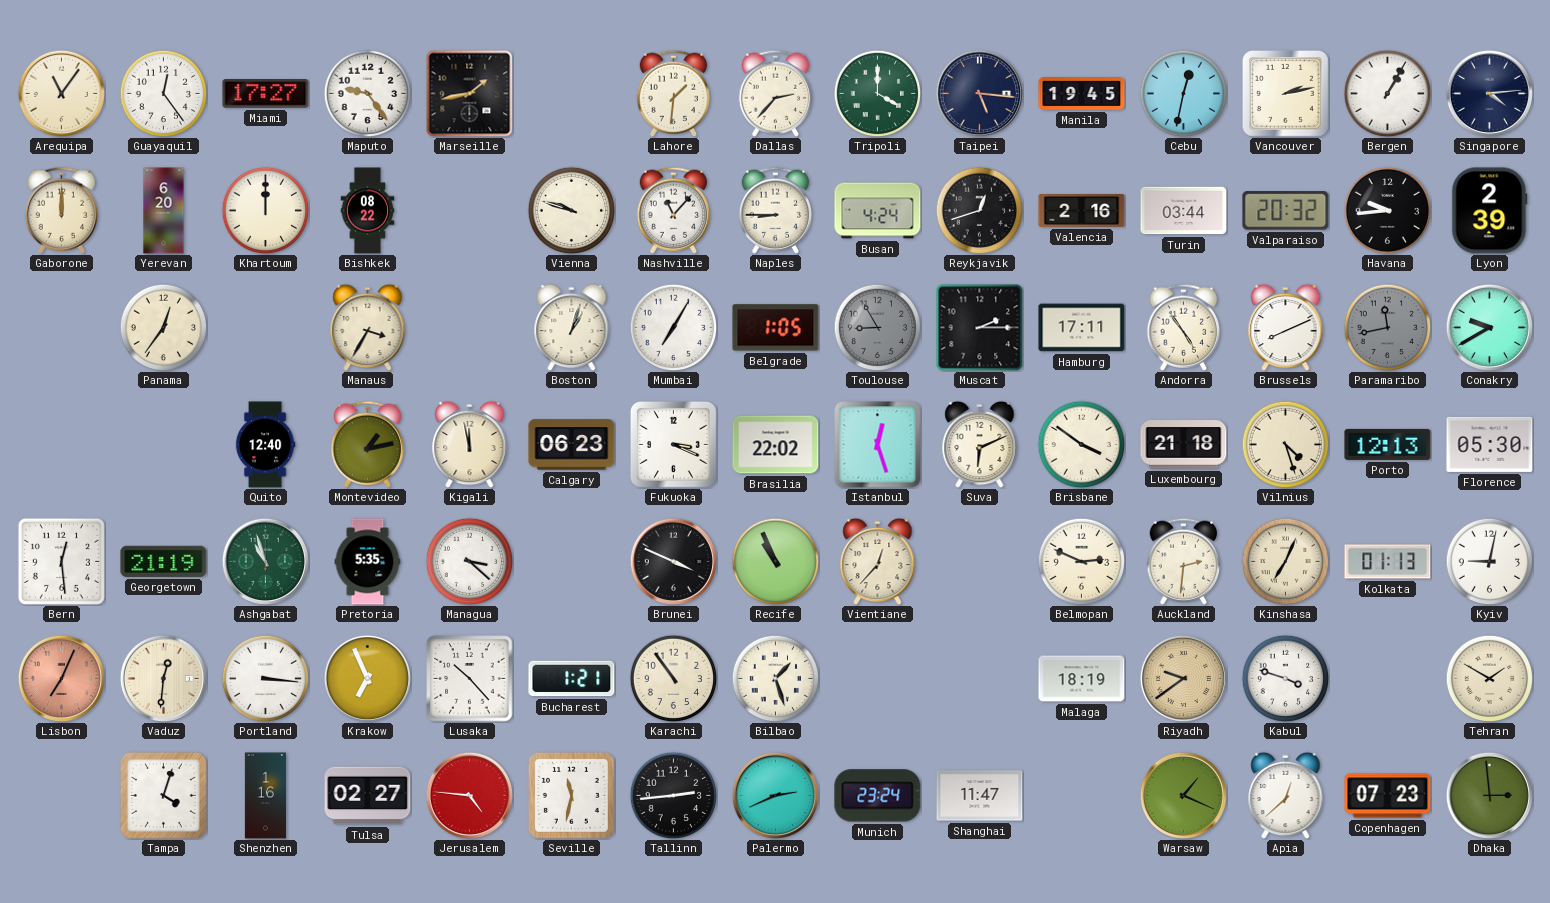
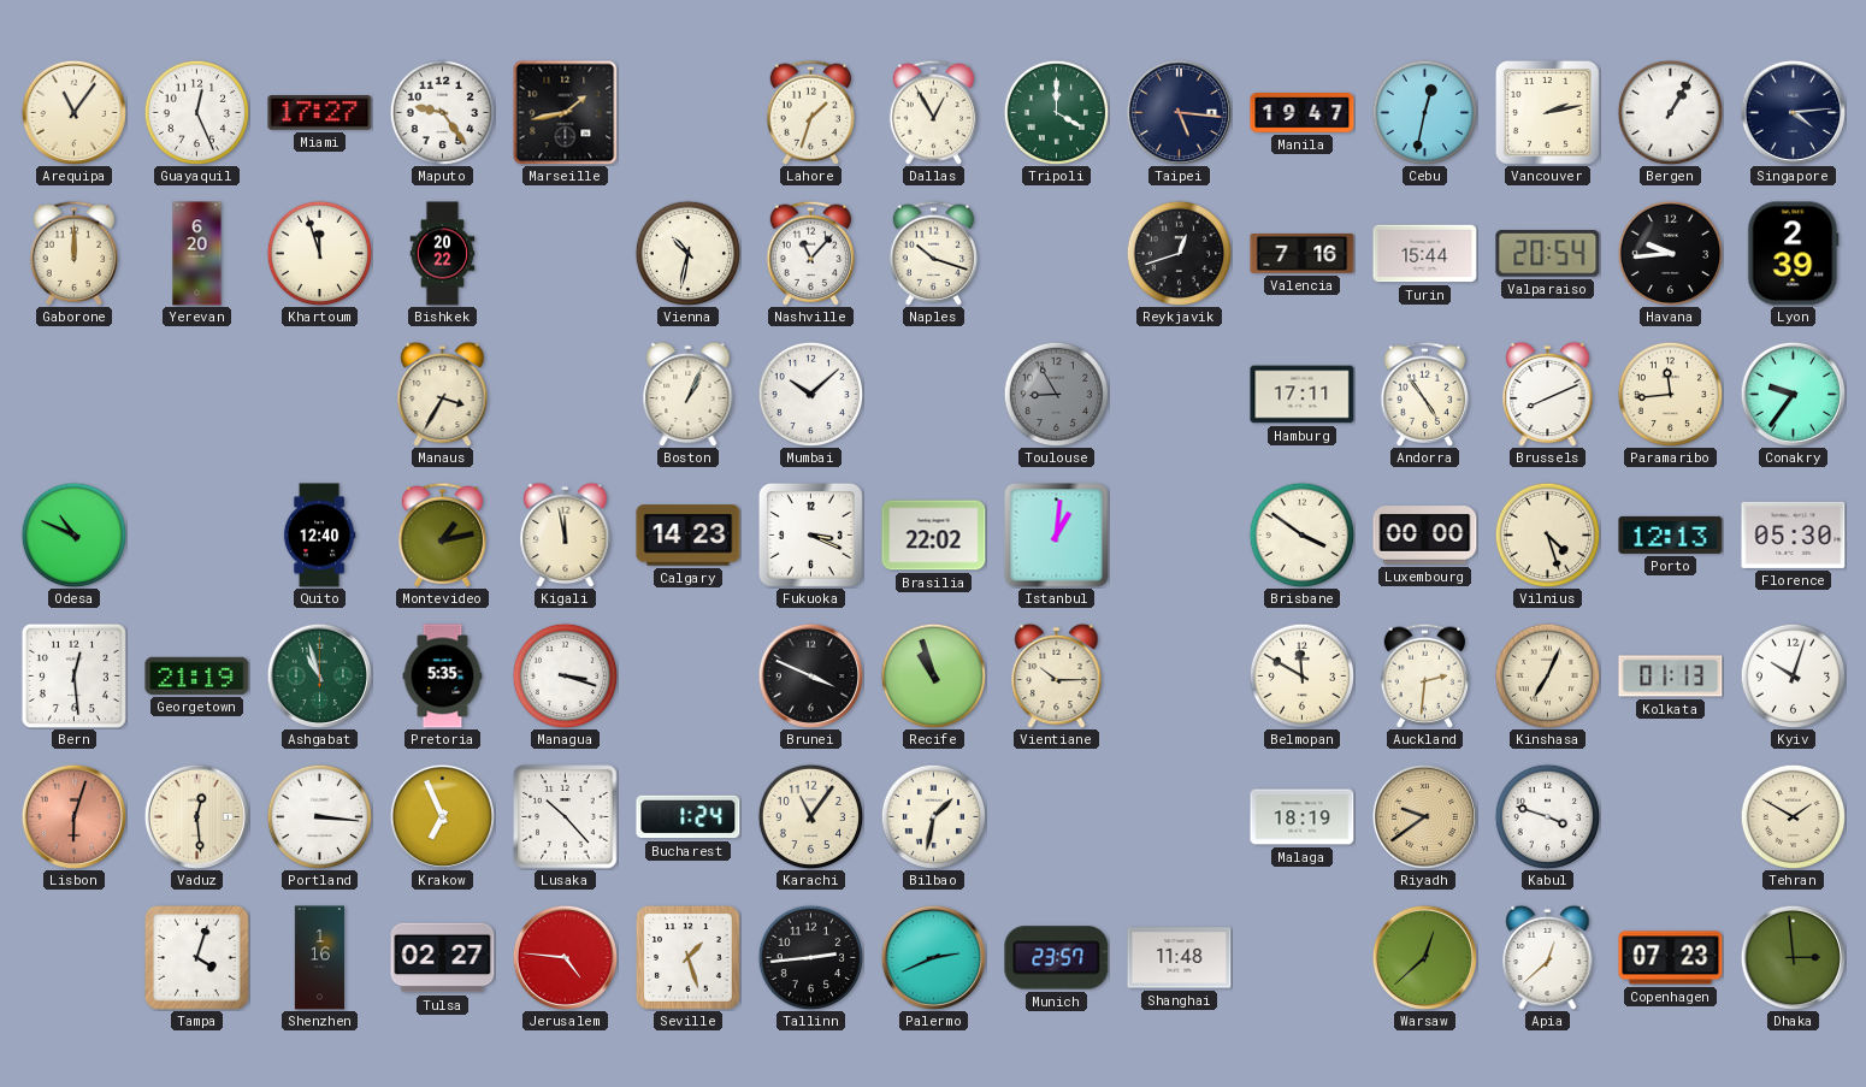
Guayaquil: 12:24 -> 12:26 (196, 112)
Lahore: 1:31 -> 1:33 (811, 112)
Dallas: 2:37 -> 12:55 (934, 112)
Manila: 19:45 -> 19:47 (1303, 113)
Khartoum: 12:00 -> 11:57 (319, 253)
Bishkek: 08:22 -> 20:22 (443, 254)
Vienna: 9:48 -> 10:32 (687, 253)
Naples: 8:45 -> 10:18 (934, 253)
Busan: 4:24 -> none (878, 211)
Valencia: 2:16 -> 7:16 (1303, 254)
Turin: 03:44 -> 15:44 (1425, 254)
Valparaiso: 20:32 -> 20:54 (1548, 254)
Panama: 12:36 -> none (163, 327)
Boston: 1:03 -> 1:04 (689, 394)
Mumbai: 7:05 -> 10:08 (810, 394)
Belgrade: 1:05 -> none (776, 328)
Muscat: 2:15 -> none (979, 327)
Paramaribo: 11:43 -> 11:44 (1670, 394)
Paramaribo dial: grey -> cream (1670, 394)
Conakry: 9:40 -> 9:36 (1793, 394)
Odesa: none -> 10:49 (73, 534)
Calgary: 06:23 -> 14:23 (689, 536)
Istanbul: 12:27 -> 1:01 (1057, 536)
Suva: 6:11 -> none (980, 444)
Luxembourg: 21:18 -> 00:00 (1425, 536)
Managua: 3:22 -> 3:18 (565, 675)
Recife: 10:56 -> 10:57 (933, 675)
Vientiane: 12:37 -> 10:15 (1057, 675)
Belmopan: 2:49 -> 11:50 (1301, 675)
Kyiv: 9:02 -> 10:03 (1793, 675)
Lisbon: 7:04 -> 6:03 (73, 816)
Vaduz: 12:31 -> 12:29 (196, 816)
Bucharest: 1:21 -> 1:24 (689, 817)
Karachi: 10:54 -> 11:06 (810, 816)
Bilbao: 1:27 -> 1:32 (933, 816)
Seville: 11:32 -> 1:27 (687, 957)
Munich: 23:24 -> 23:57 (1057, 958)
Shanghai: 11:47 -> 11:48 (1180, 958)
Warsaw: 1:19 -> 12:38 (1424, 957)
